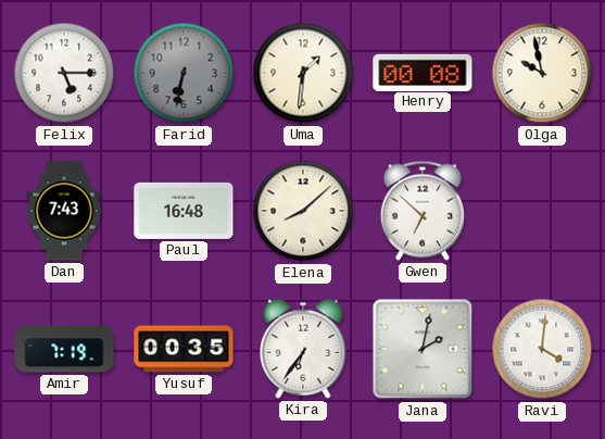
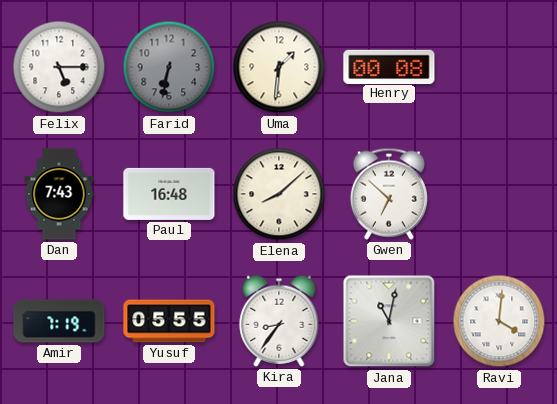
Olga: 9:58 -> none (542, 73)
Yusuf: 00:35 -> 05:55 (169, 321)
Kira: 6:36 -> 8:36 (279, 321)
Jana: 2:02 -> 11:02 (389, 321)
